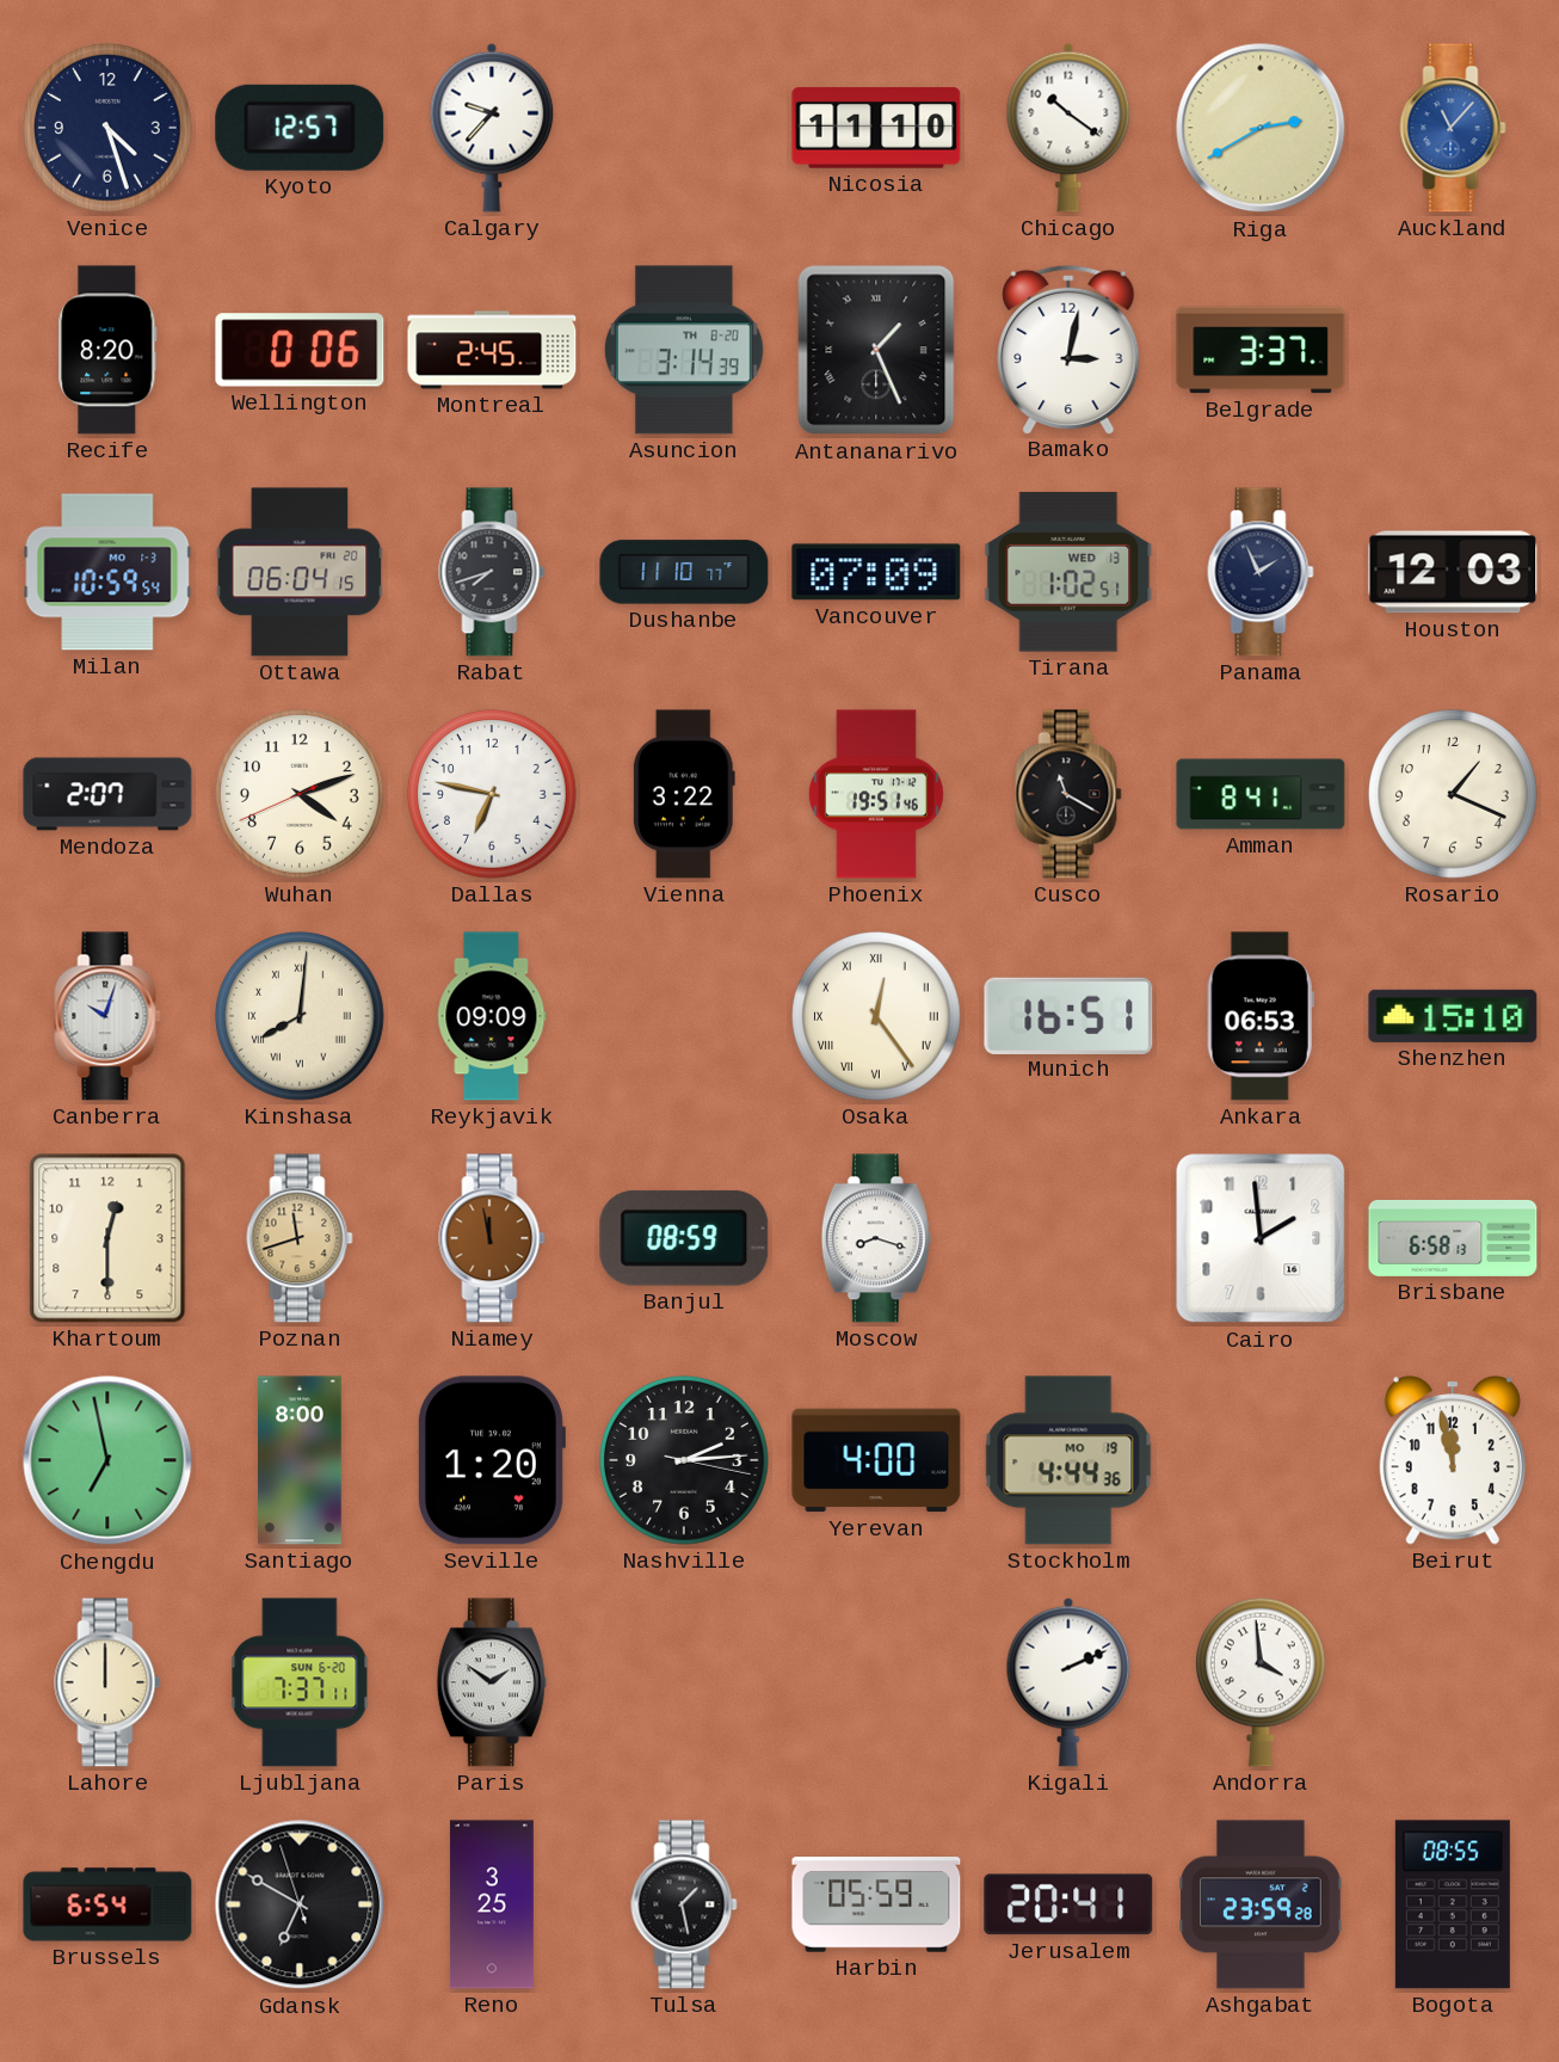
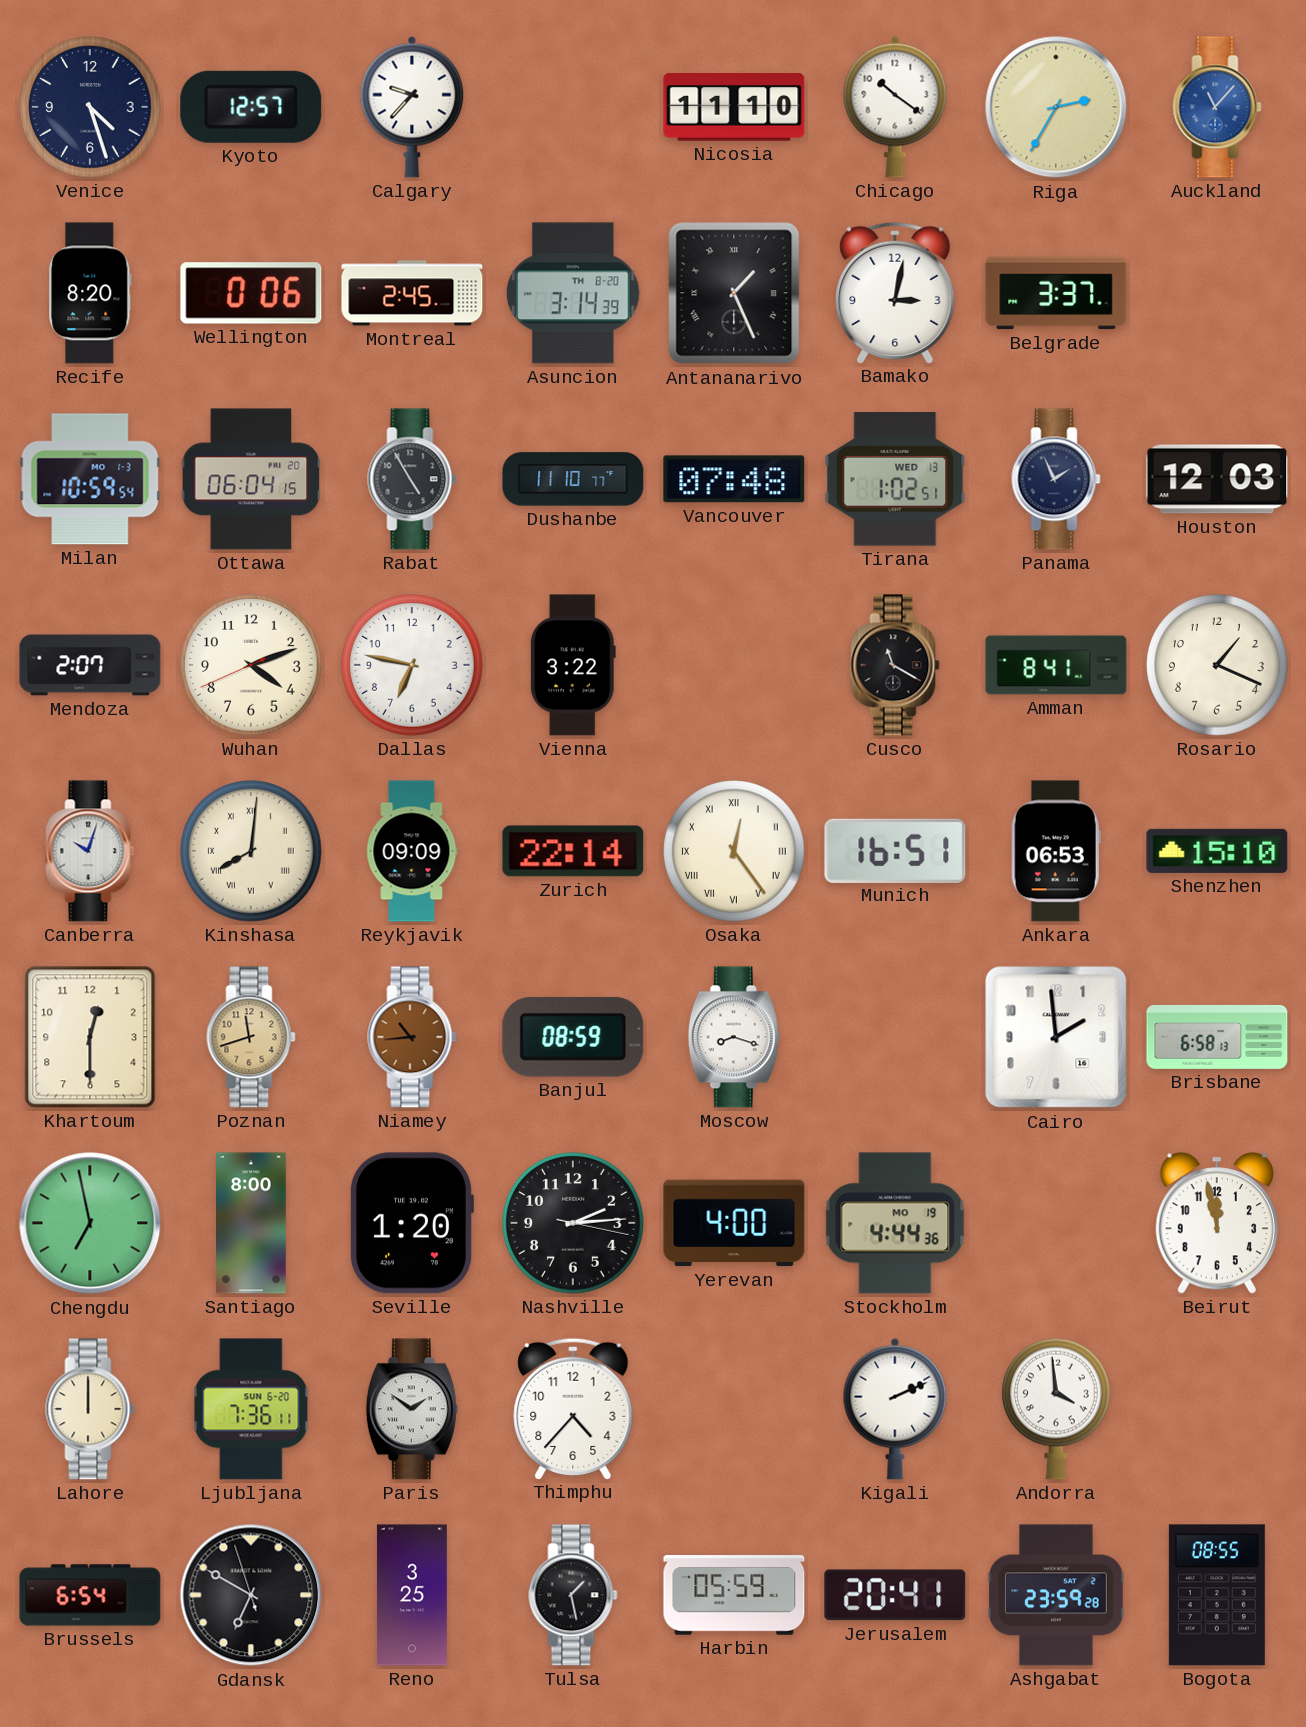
Riga: 2:40 -> 2:35 (1056, 107)
Rabat: 7:42 -> 4:55 (412, 479)
Vancouver: 07:09 -> 07:48 (734, 479)
Phoenix: 19:51 -> none (876, 794)
Zurich: none -> 22:14 (573, 851)
Niamey: 11:58 -> 10:44 (412, 1037)
Ljubljana: 7:37 -> 7:36 (251, 1409)
Thimphu: none -> 4:37 (573, 1408)
